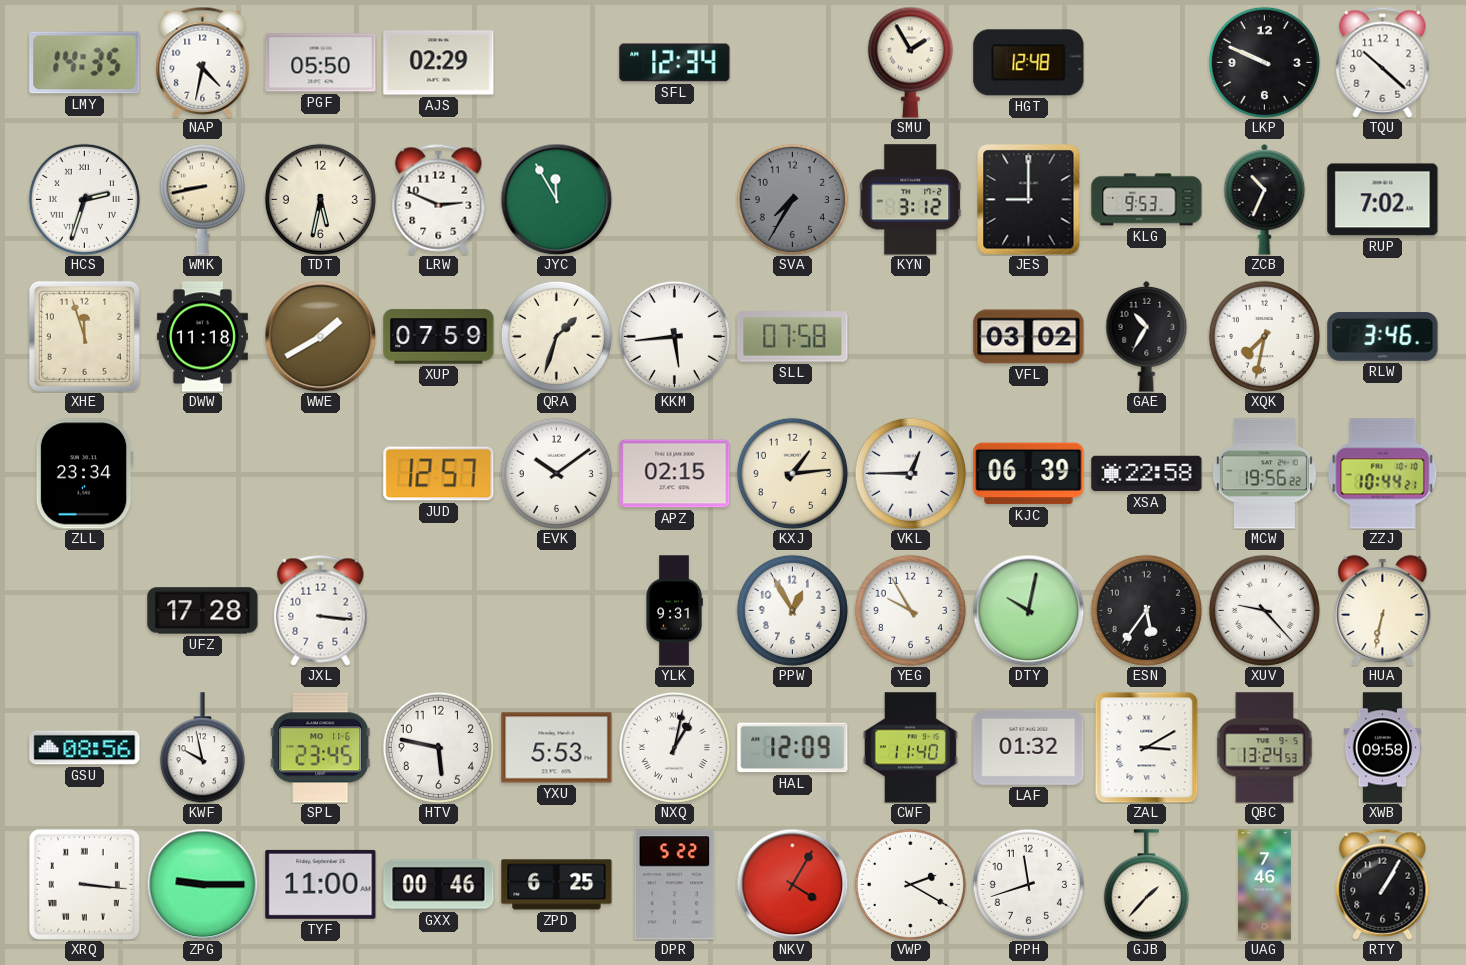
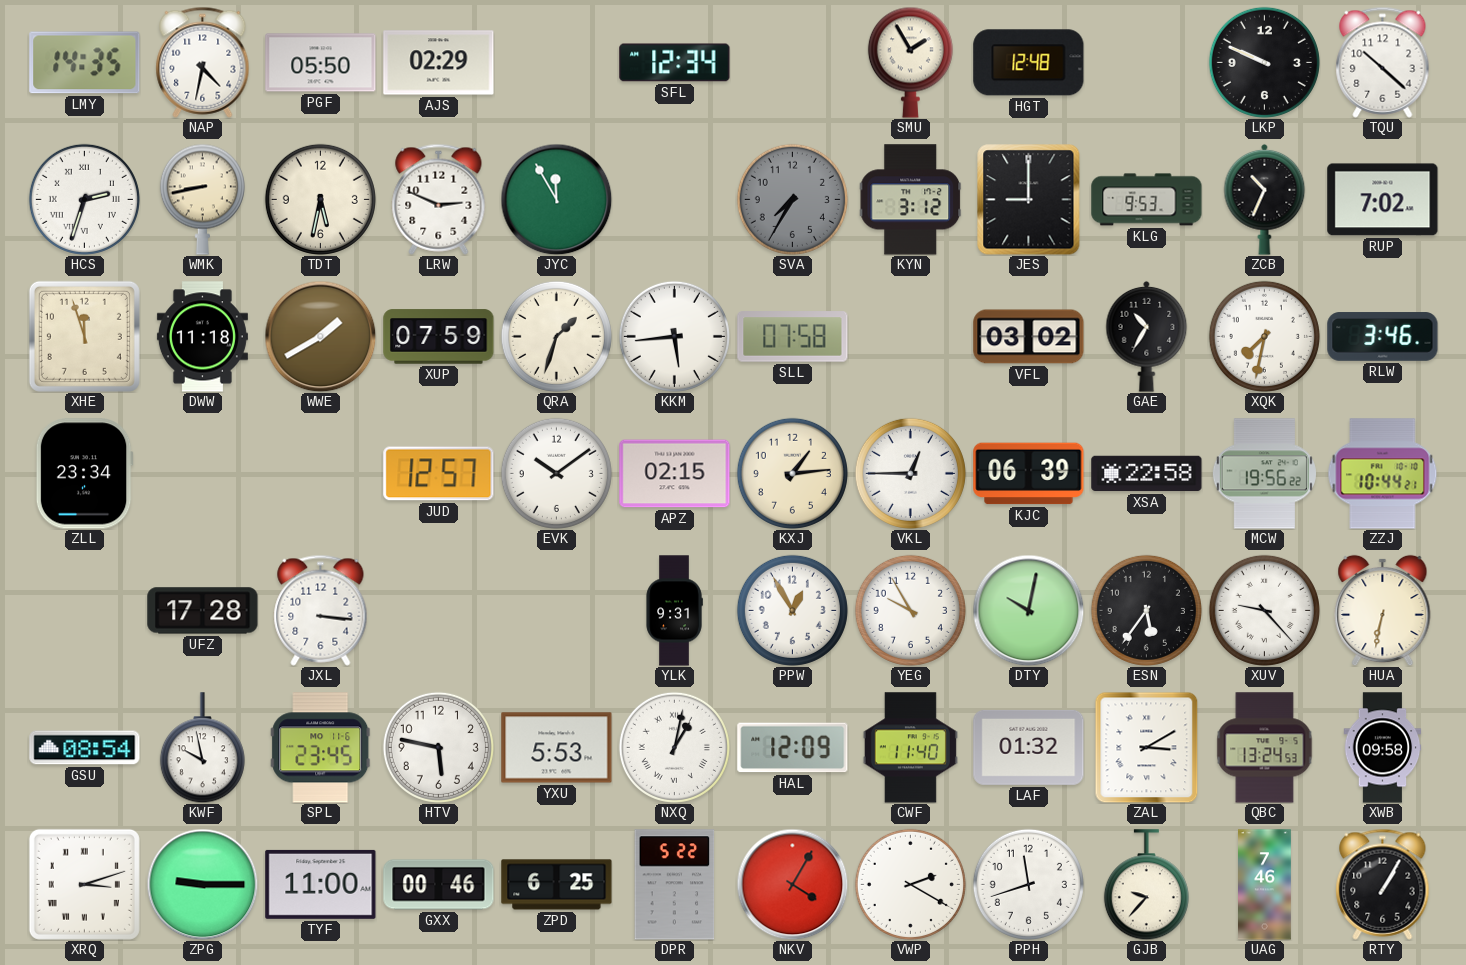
GSU: 08:56 -> 08:54 (85, 748)
XRQ: 3:16 -> 3:12 (84, 884)
GJB: 1:37 -> 9:37 (1146, 885)
